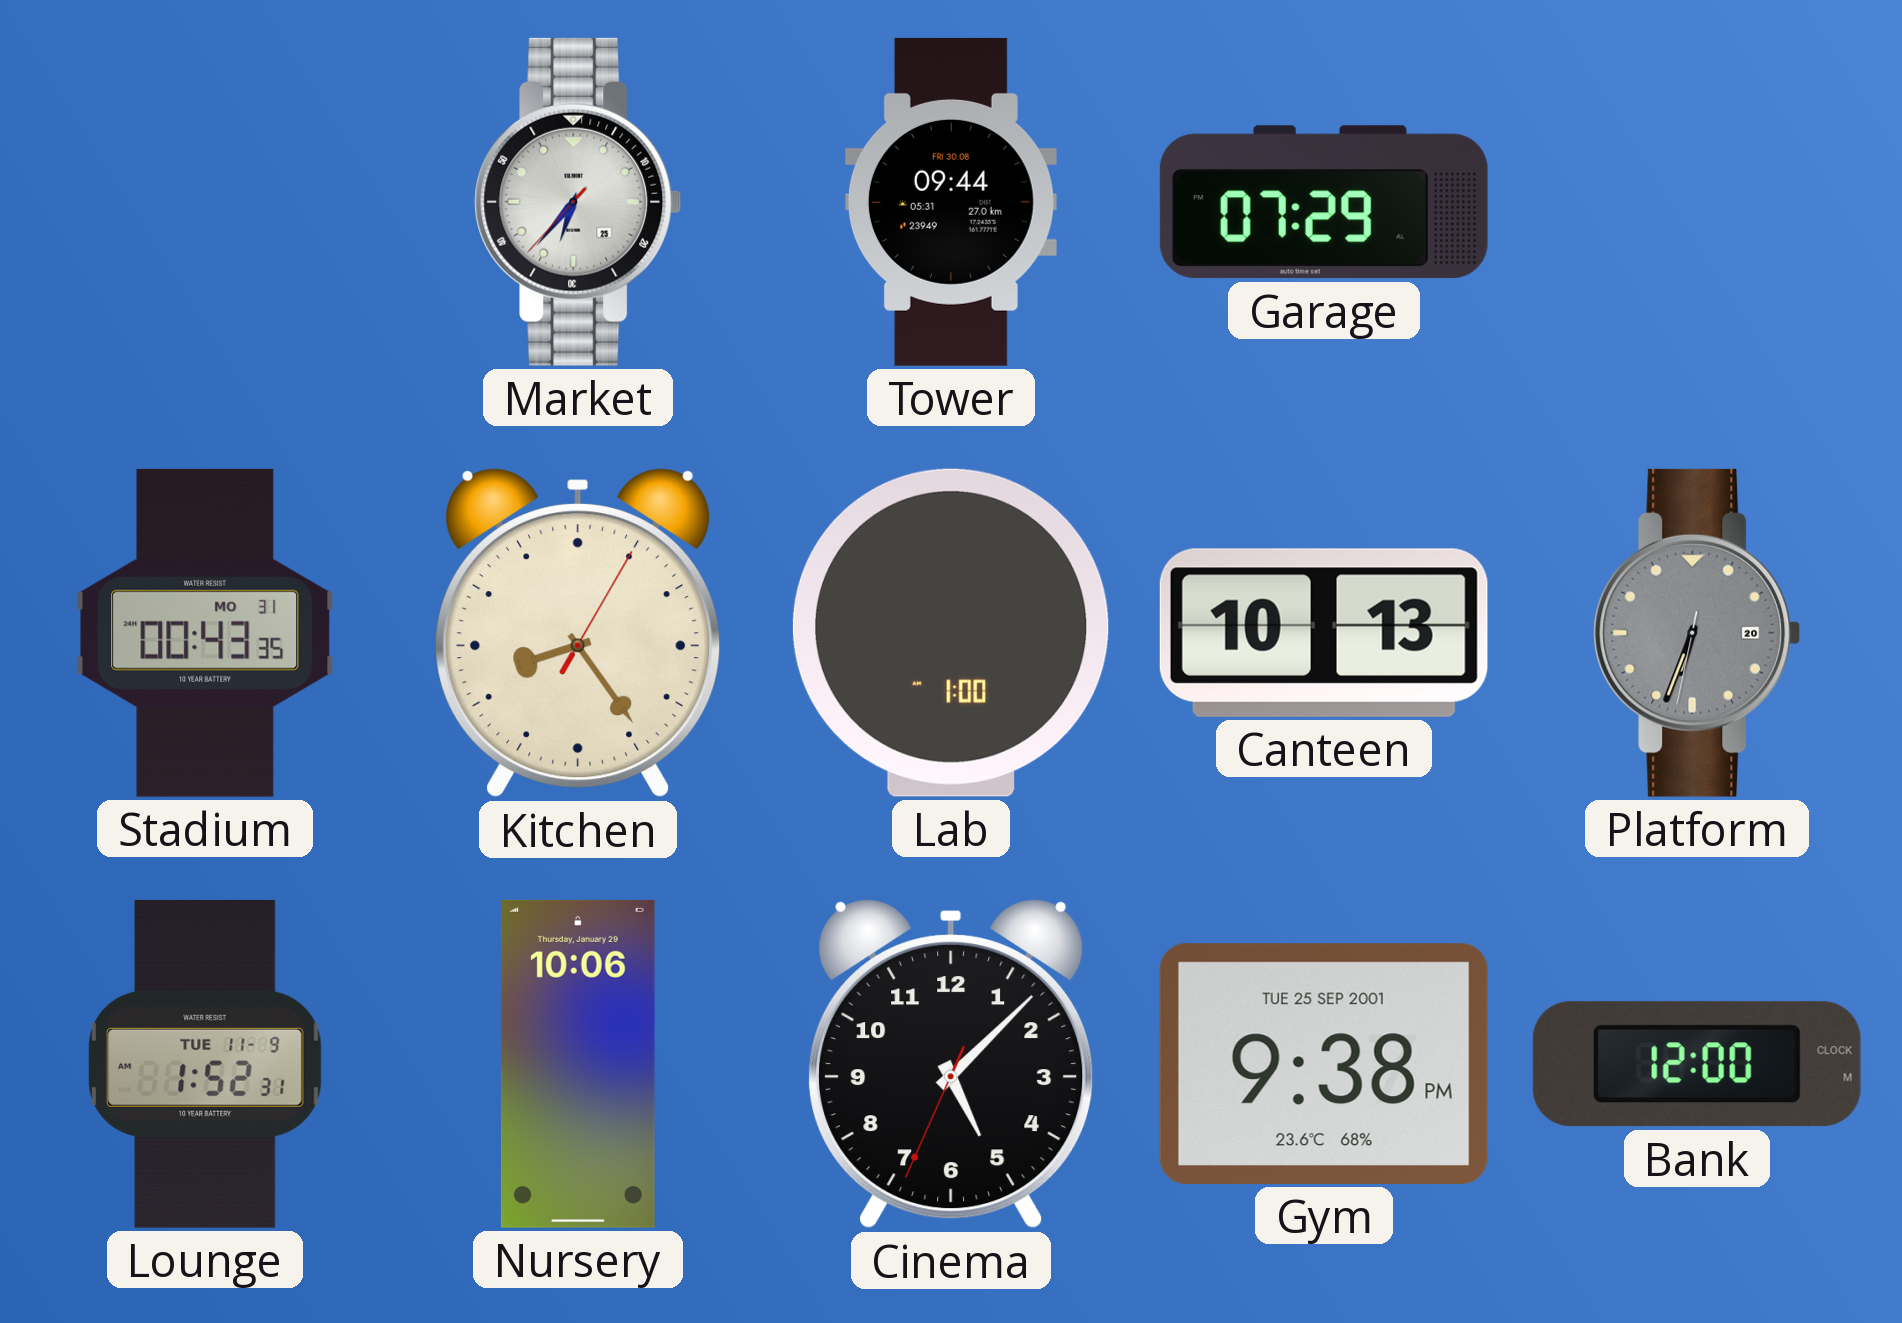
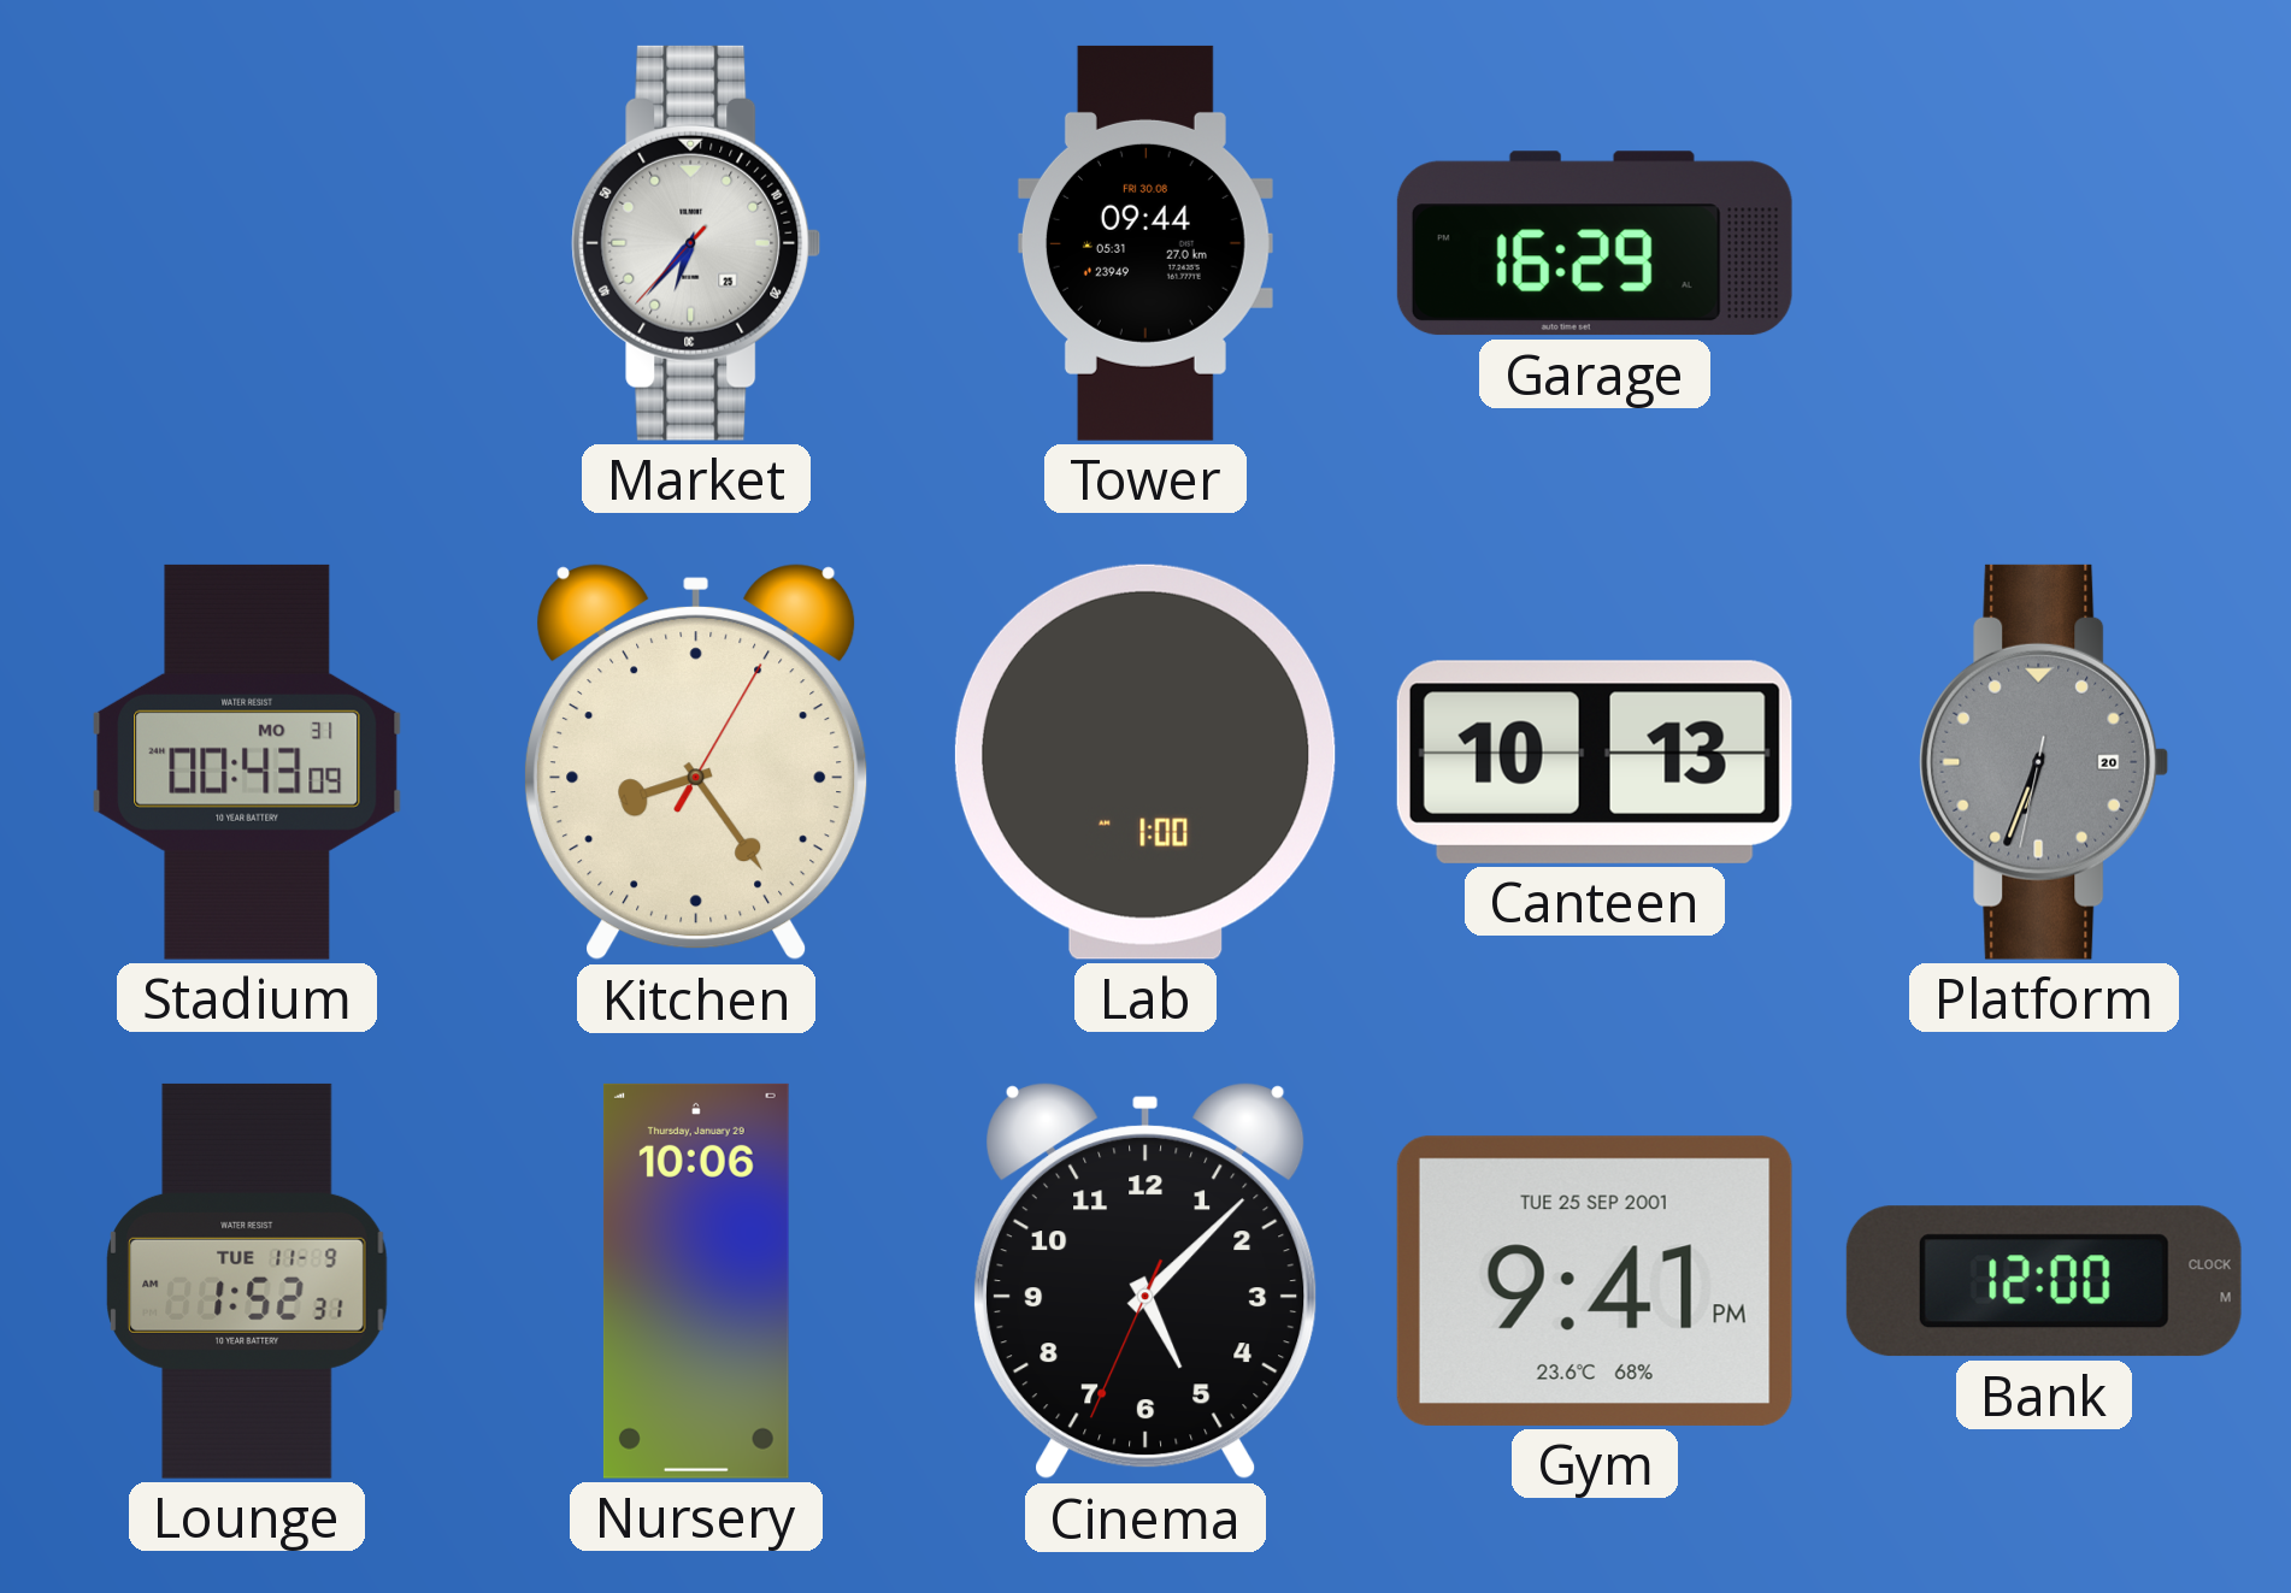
Garage: 07:29 -> 16:29 (1595, 243)
Stadium: 00:43:35 -> 00:43:09 (247, 762)
Gym: 9:38 -> 9:41 (1595, 1281)
